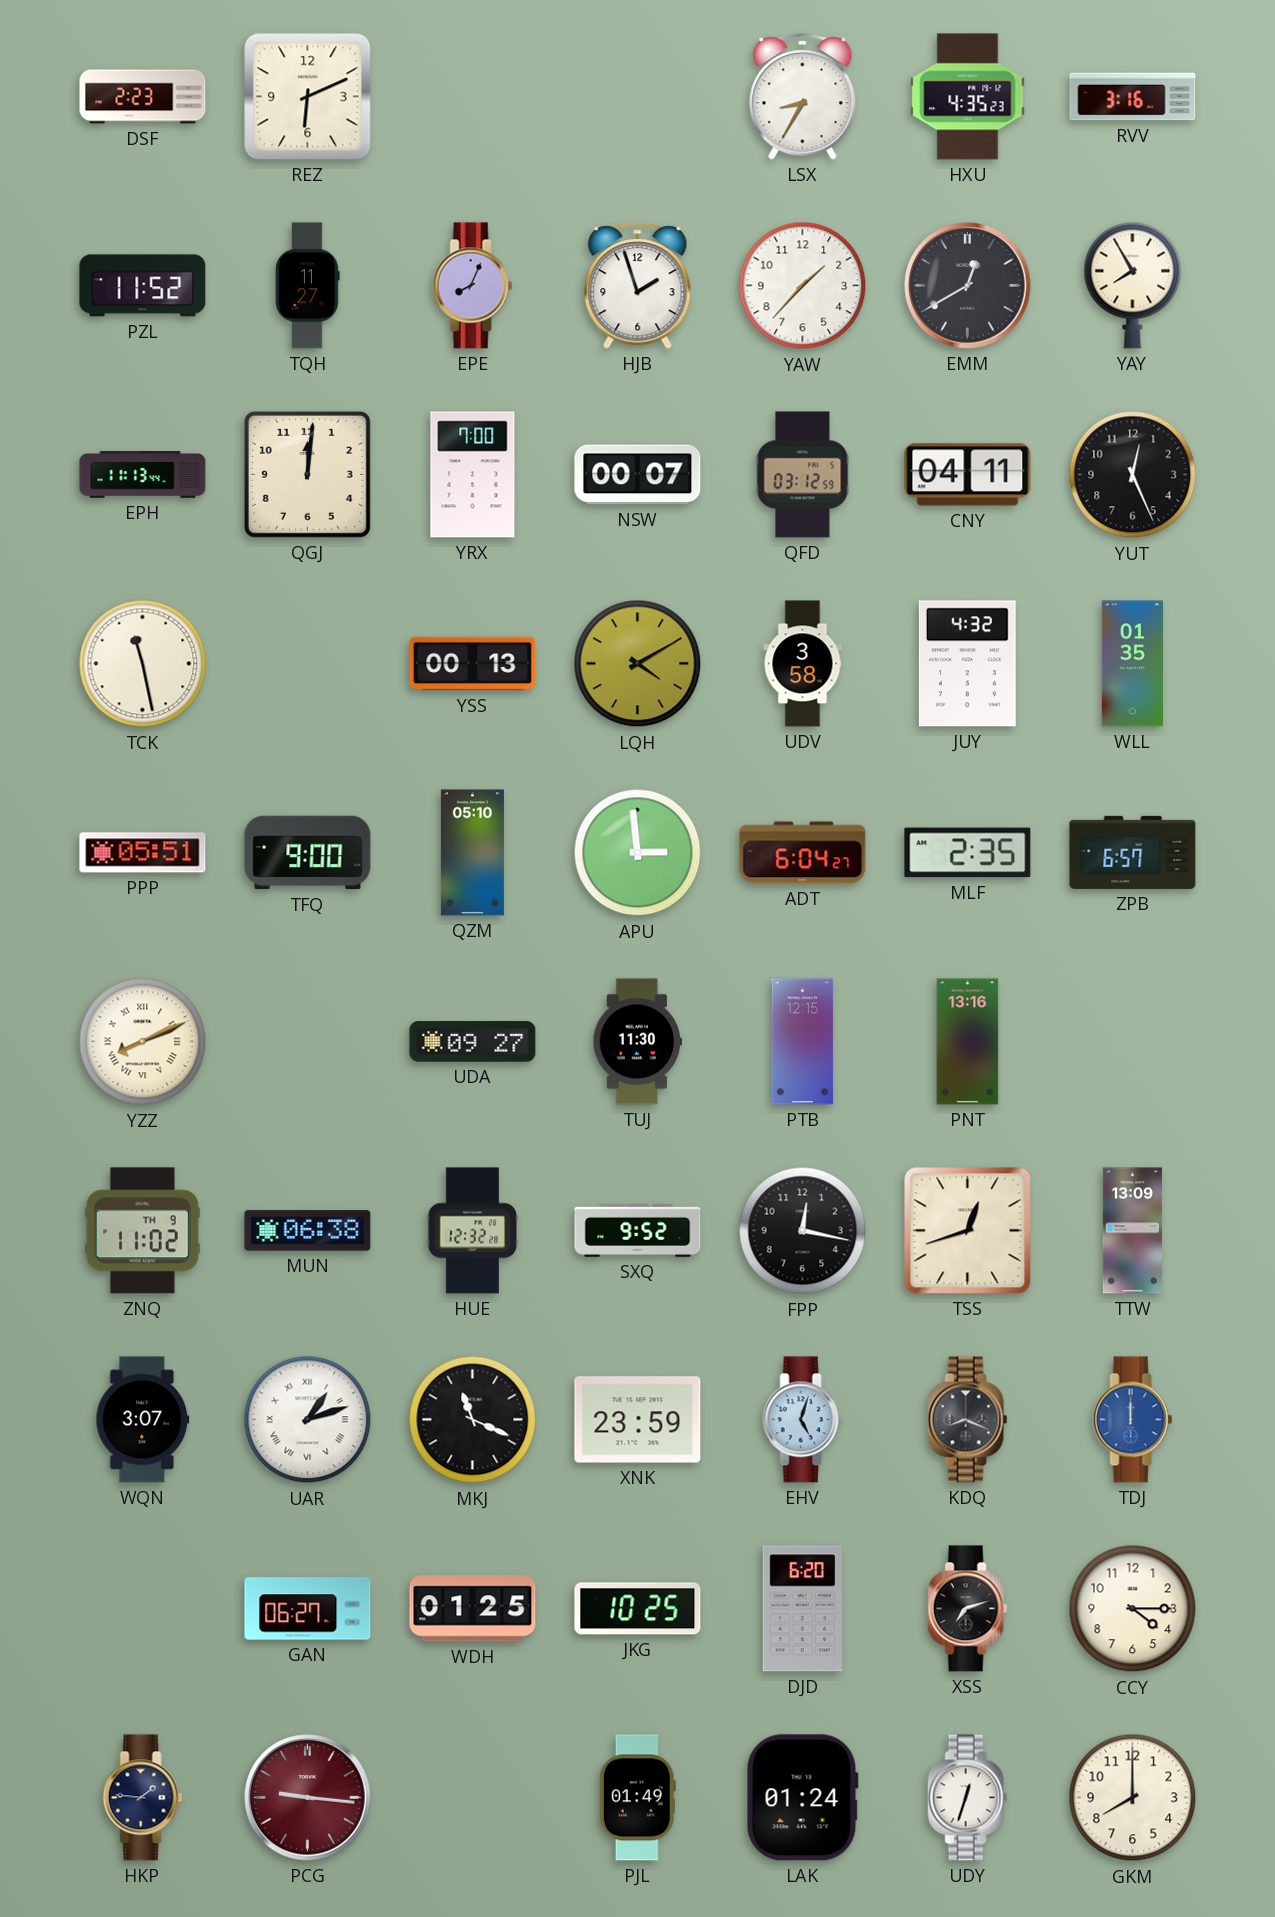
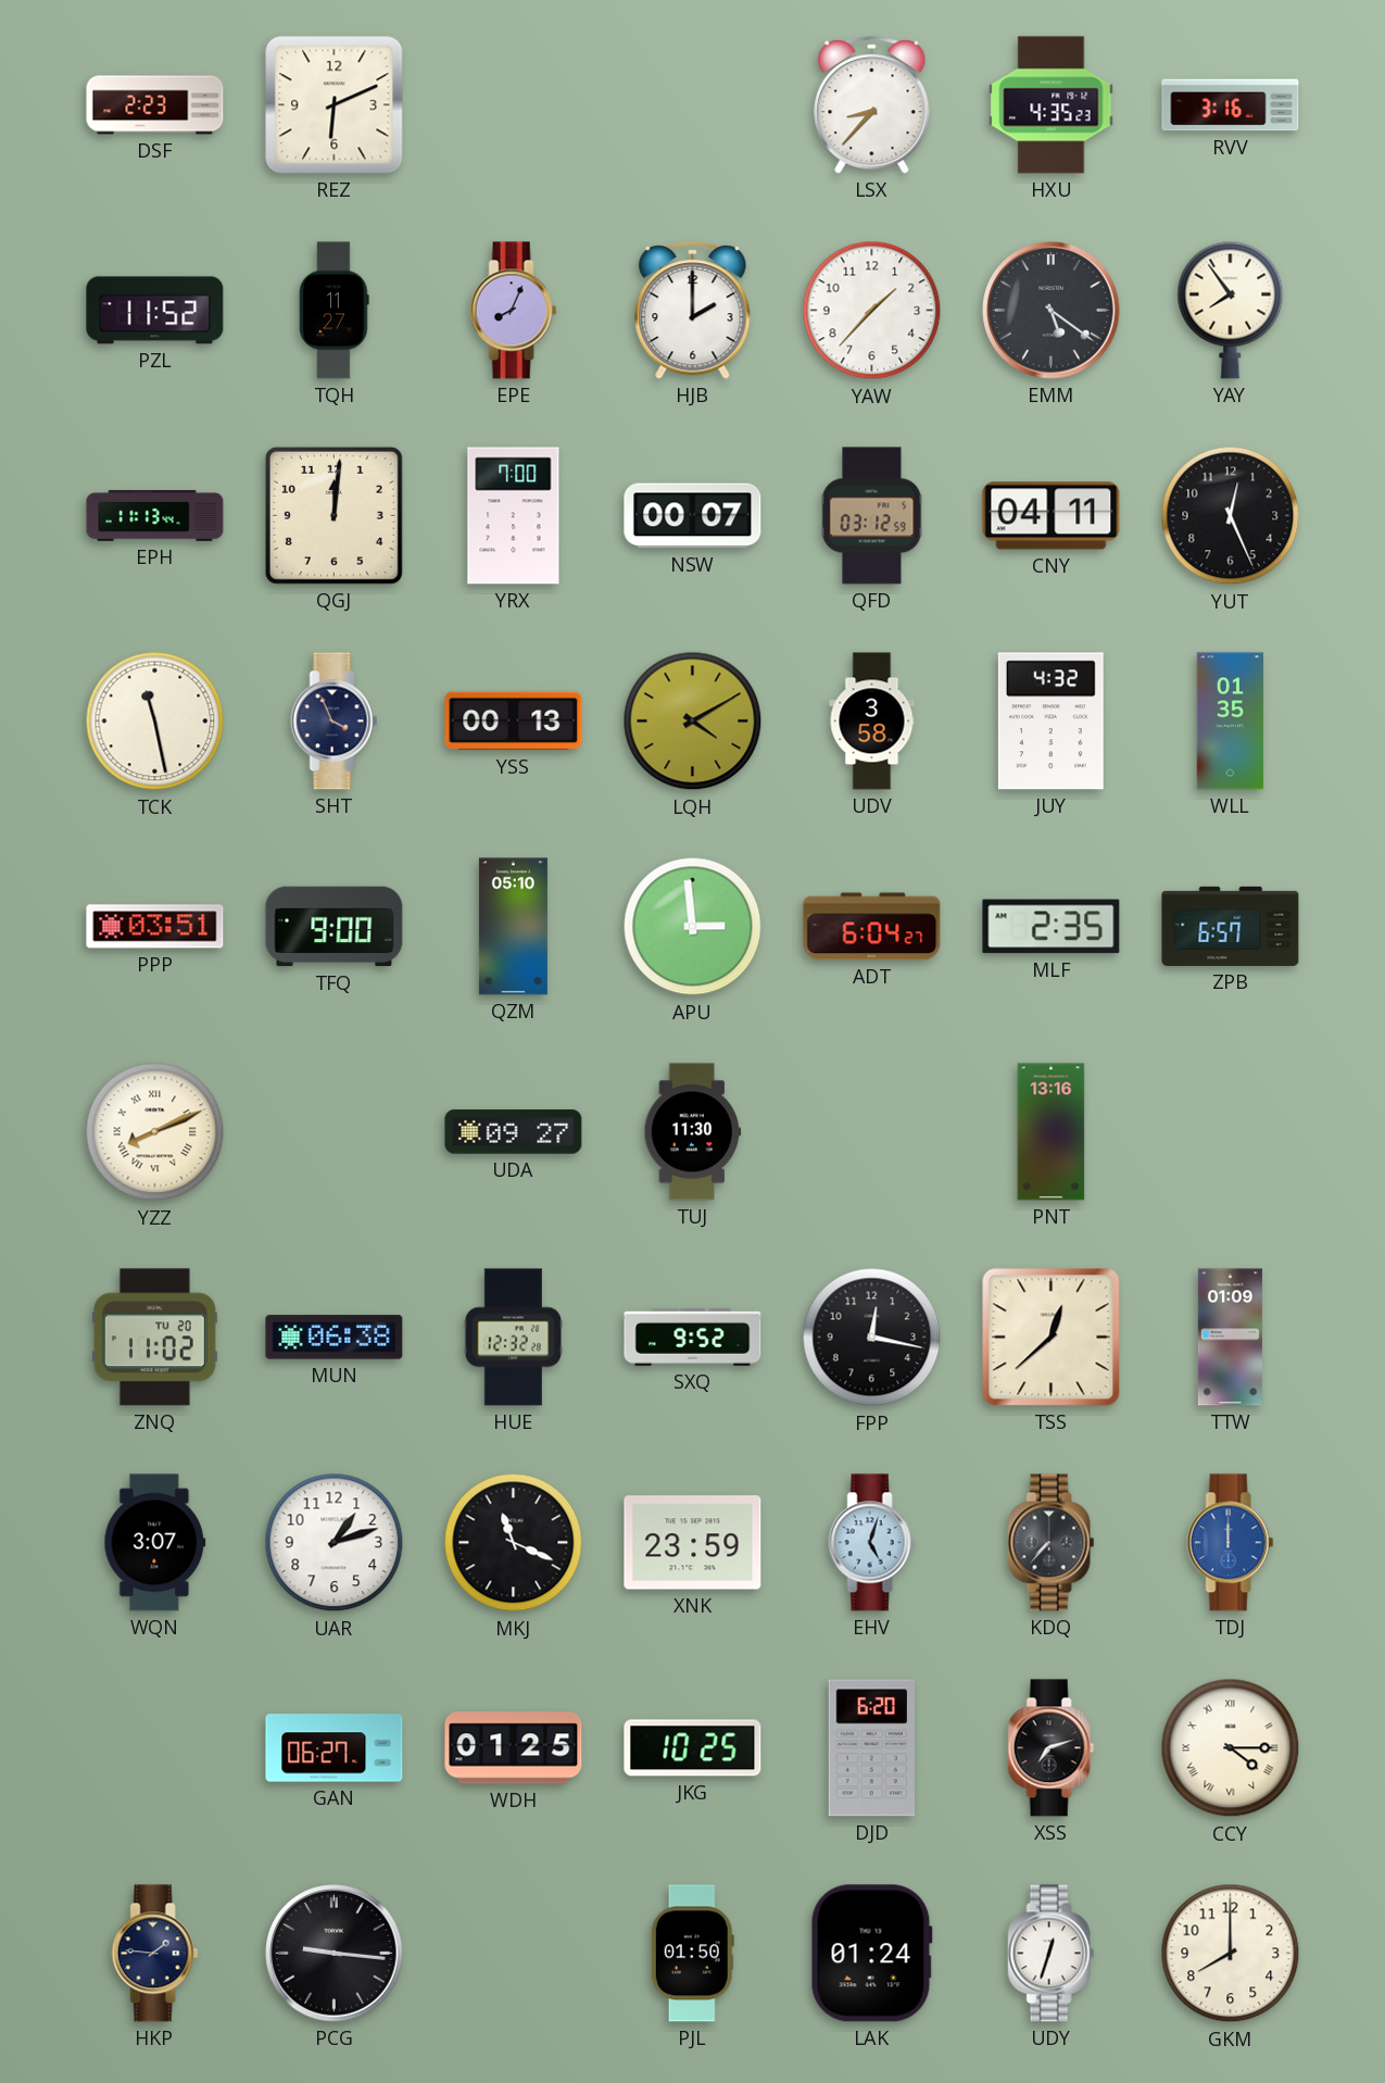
LSX: 8:35 -> 8:37 (872, 105)
HJB: 1:57 -> 2:00 (693, 311)
EMM: 12:40 -> 5:21 (1052, 311)
YAY: 7:55 -> 7:54 (1231, 310)
SHT: none -> 3:56 (335, 721)
PPP: 05:51 -> 03:51 (155, 927)
PTB: 12:15 -> none (803, 1042)
ZNQ date: TH 9 -> TU 20 (154, 1338)
TSS: 12:42 -> 12:38 (1052, 1338)
TTW: 13:09 -> 01:09 (1230, 1338)
UAR numerals: Roman -> Arabic (335, 1543)
KDQ: 8:19 -> 7:37 (1052, 1543)
CCY numerals: Arabic -> Roman (1231, 1748)
PCG dial: burgundy -> black (335, 1954)
PJL: 01:49 -> 01:50 (692, 1954)
